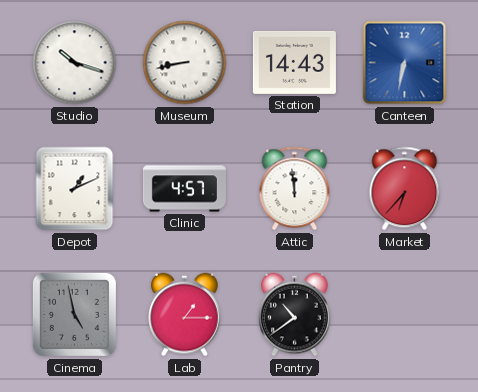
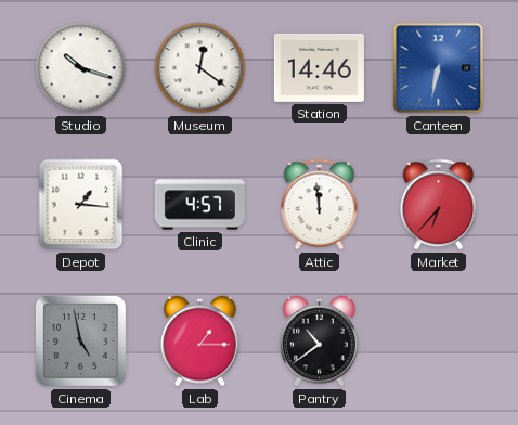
Museum: 8:43 -> 12:21 (200, 68)
Station: 14:43 -> 14:46 (319, 67)
Depot: 1:11 -> 1:16 (81, 205)
